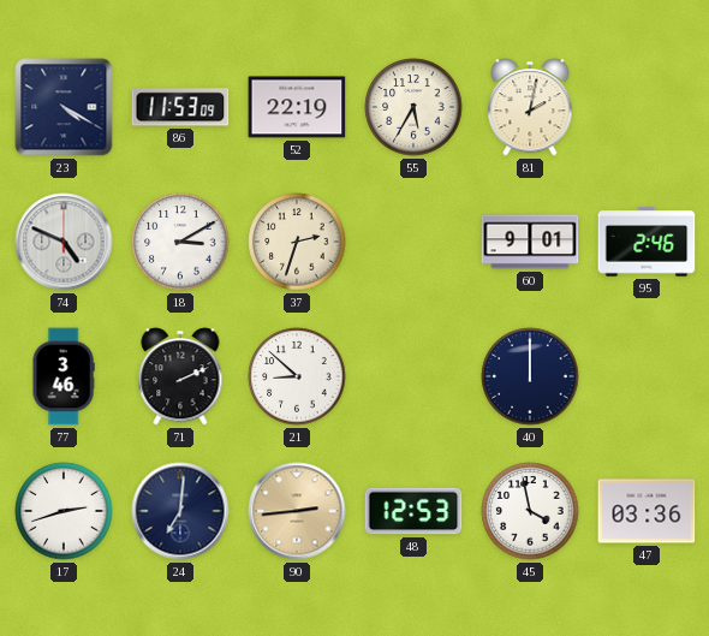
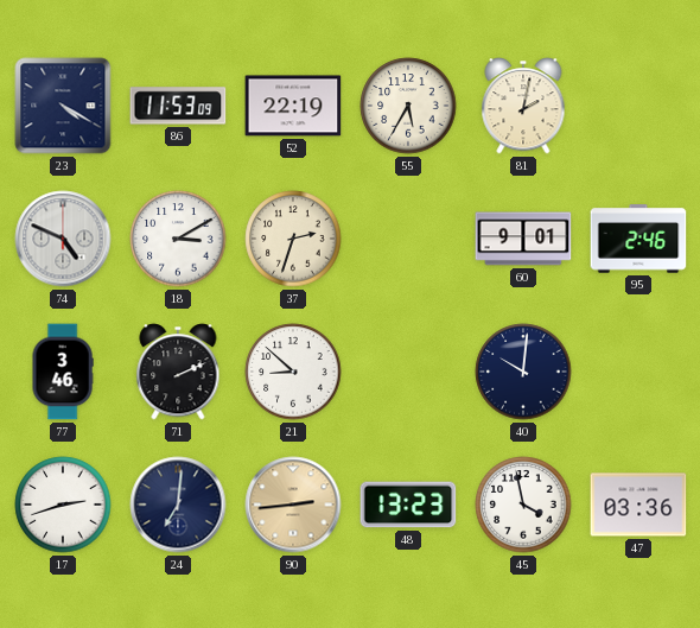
40: 12:00 -> 10:01 (523, 372)
48: 12:53 -> 13:23 (408, 505)
